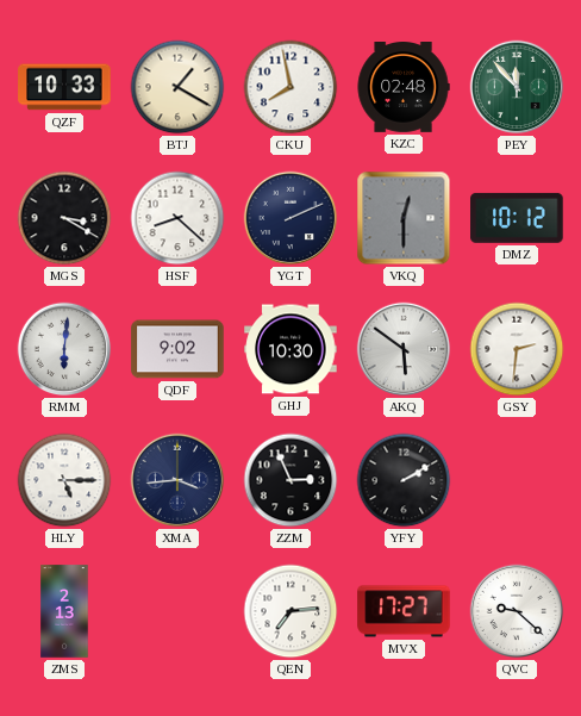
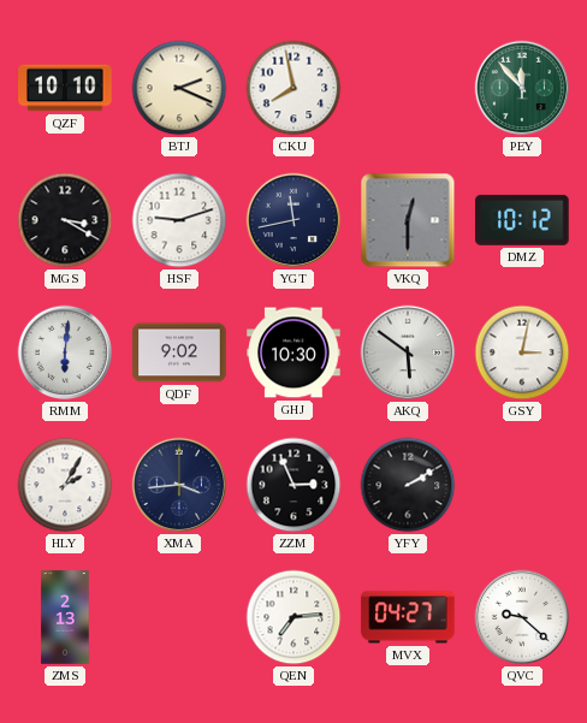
QZF: 10:33 -> 10:10 (65, 88)
BTJ: 1:20 -> 2:19 (179, 88)
KZC: 02:48 -> none (404, 88)
HSF: 8:22 -> 9:12 (179, 220)
YGT: 2:11 -> 11:43 (293, 220)
GSY: 2:31 -> 3:02 (522, 352)
HLY: 5:15 -> 2:05 (65, 485)
MVX: 17:27 -> 04:27 (408, 617)
